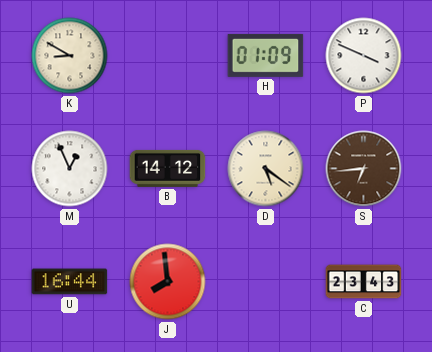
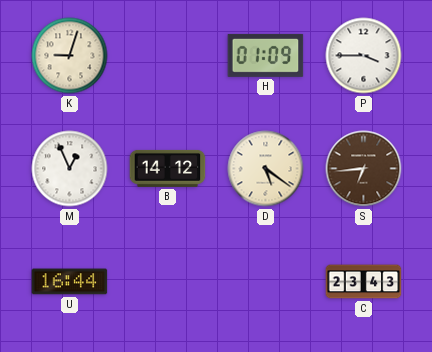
K: 8:50 -> 9:03 (70, 56)
P: 3:49 -> 3:45 (364, 56)
J: 7:59 -> none (168, 282)
